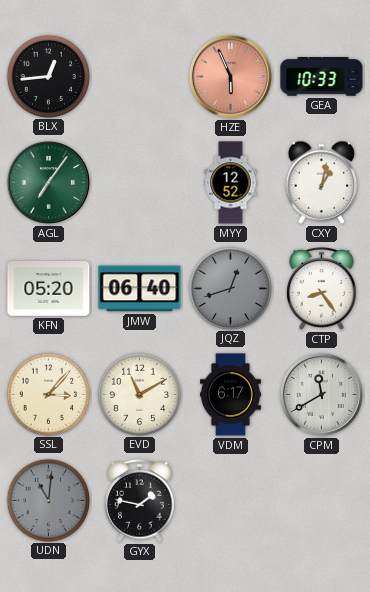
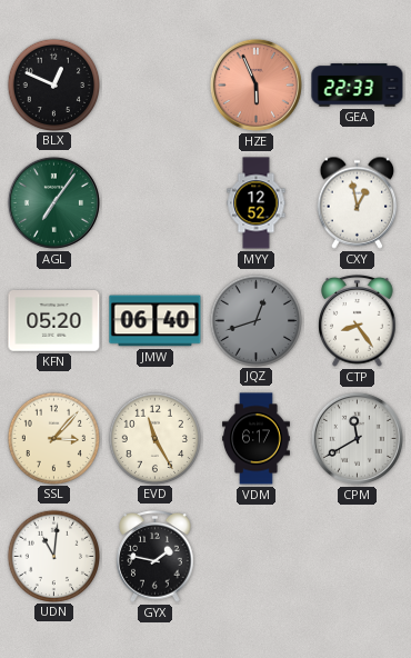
BLX: 12:44 -> 12:49 (53, 84)
GEA: 10:33 -> 22:33 (358, 86)
CXY: 1:02 -> 12:58 (358, 202)
EVD: 11:10 -> 11:25 (154, 438)
UDN dial: grey -> white (53, 556)
